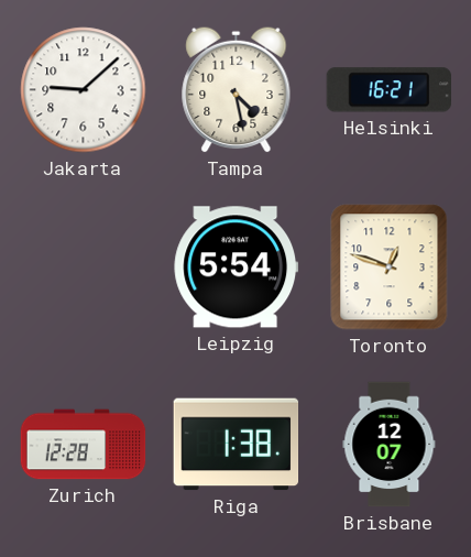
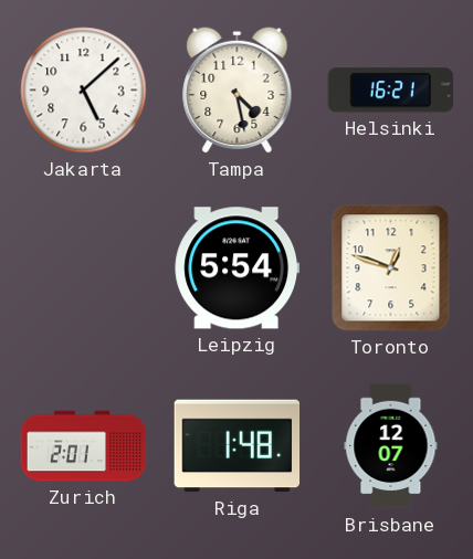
Jakarta: 9:08 -> 5:08 (84, 91)
Zurich: 12:28 -> 2:01 (84, 446)
Riga: 1:38 -> 1:48 (238, 446)
